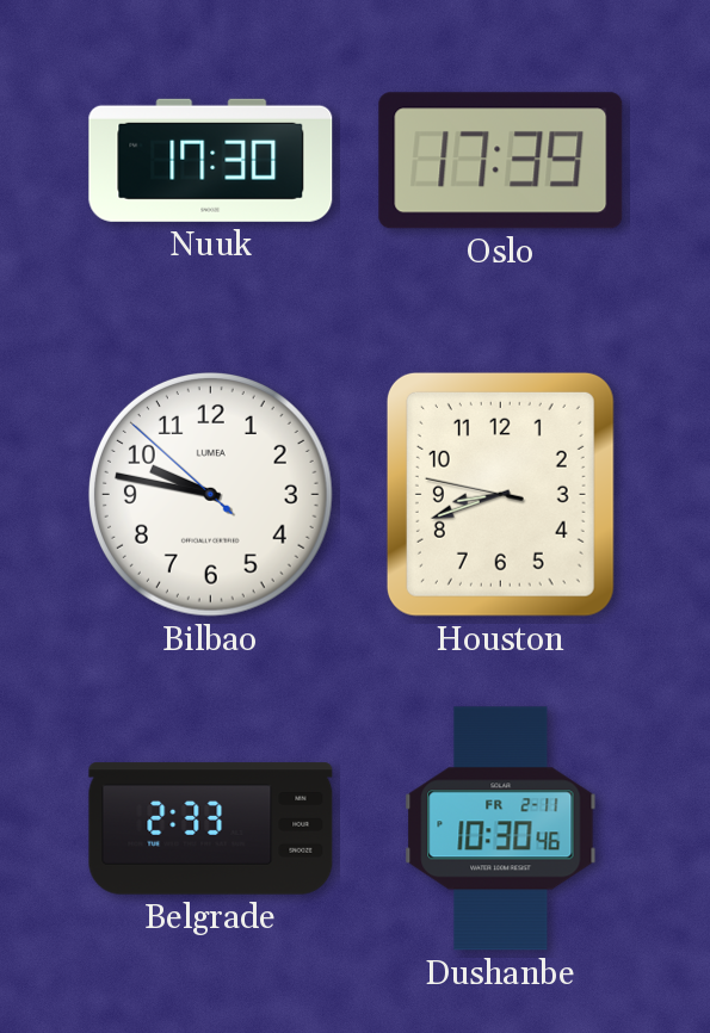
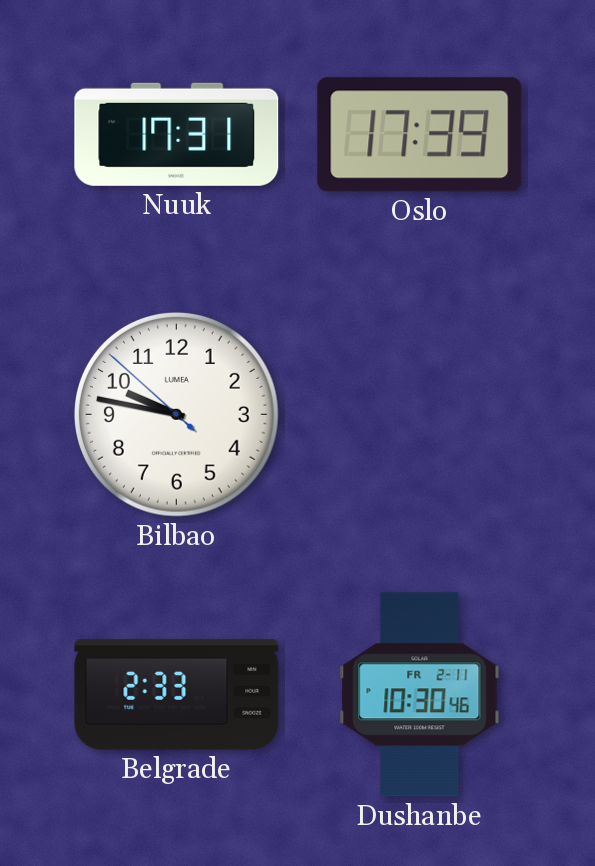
Nuuk: 17:30 -> 17:31 (177, 134)
Houston: 8:41 -> none (500, 494)
